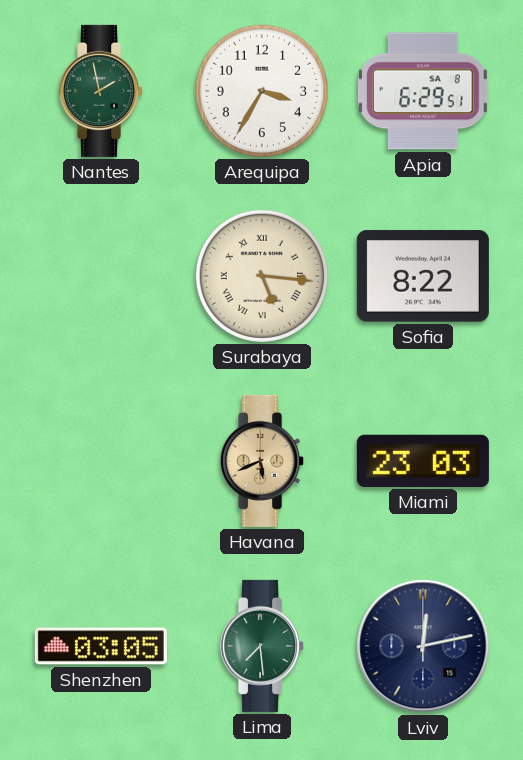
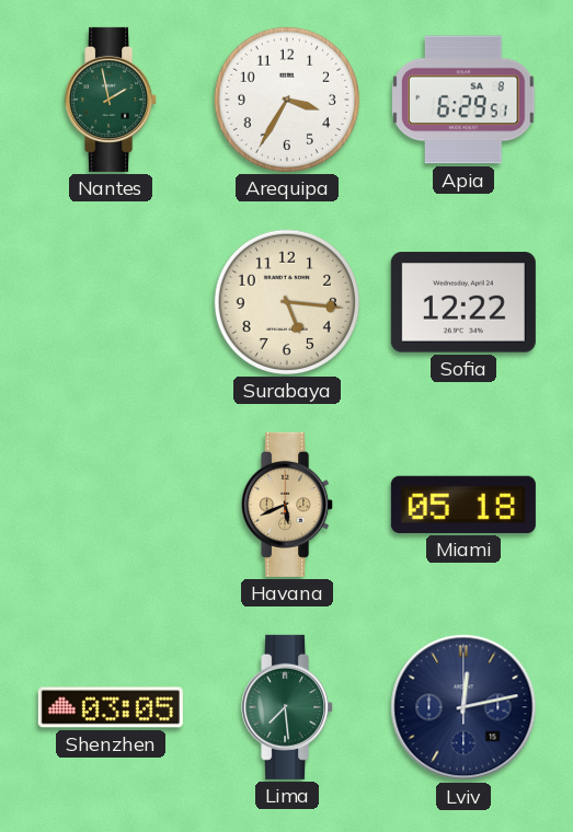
Surabaya numerals: Roman -> Arabic (287, 302)
Sofia: 8:22 -> 12:22 (463, 302)
Miami: 23:03 -> 05:18 (463, 505)
